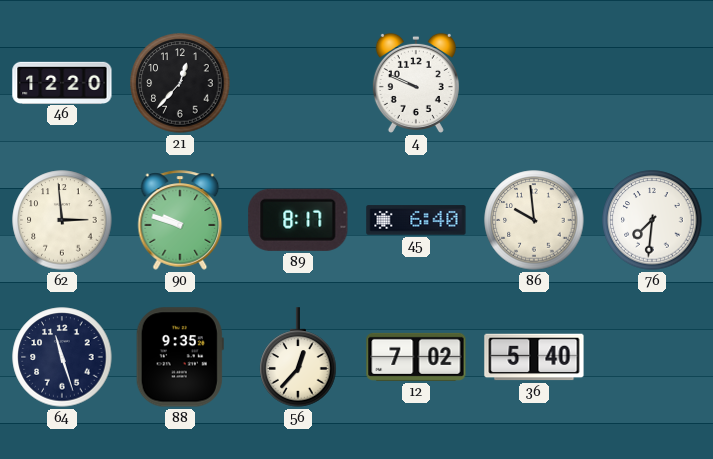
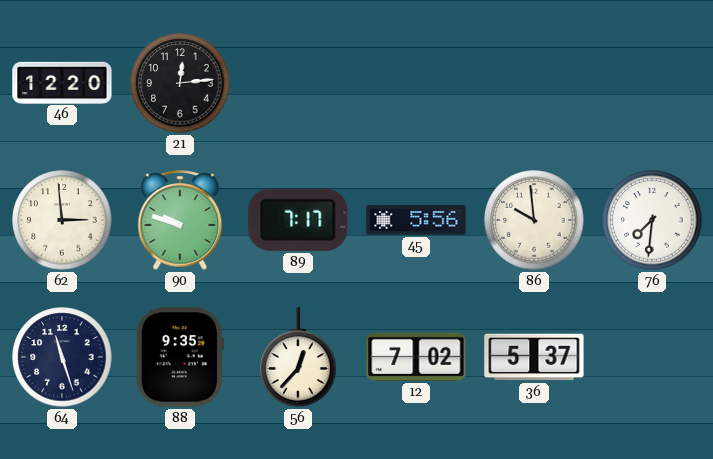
21: 12:37 -> 12:14 (180, 83)
4: 9:49 -> none (416, 83)
89: 8:17 -> 7:17 (298, 220)
45: 6:40 -> 5:56 (416, 220)
36: 5:40 -> 5:37 (534, 357)
